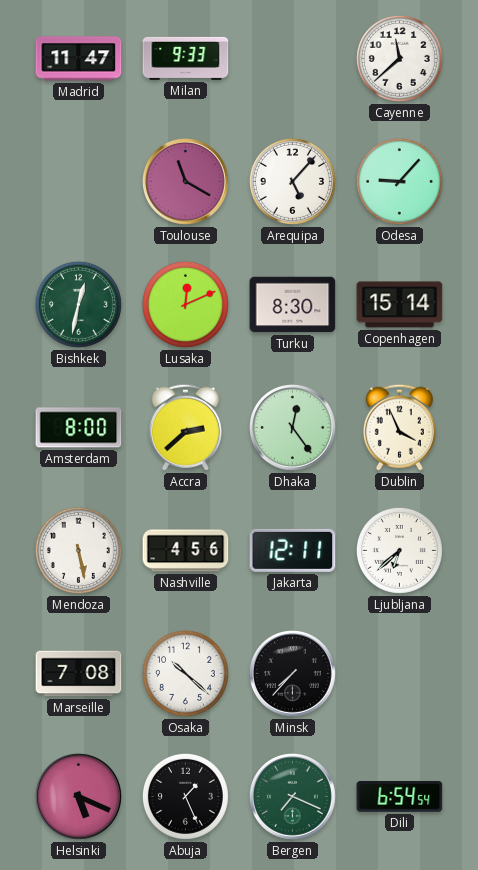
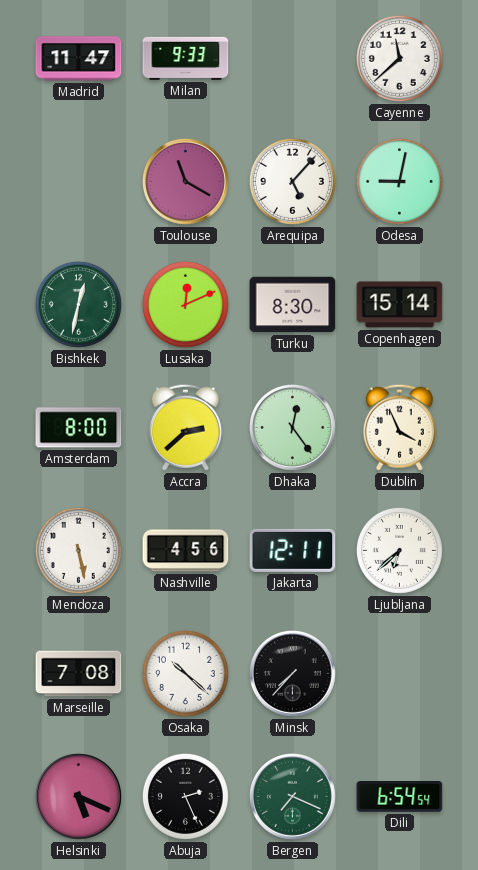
Odesa: 9:07 -> 9:02 (399, 181)
Abuja: 1:26 -> 2:26 (185, 796)
